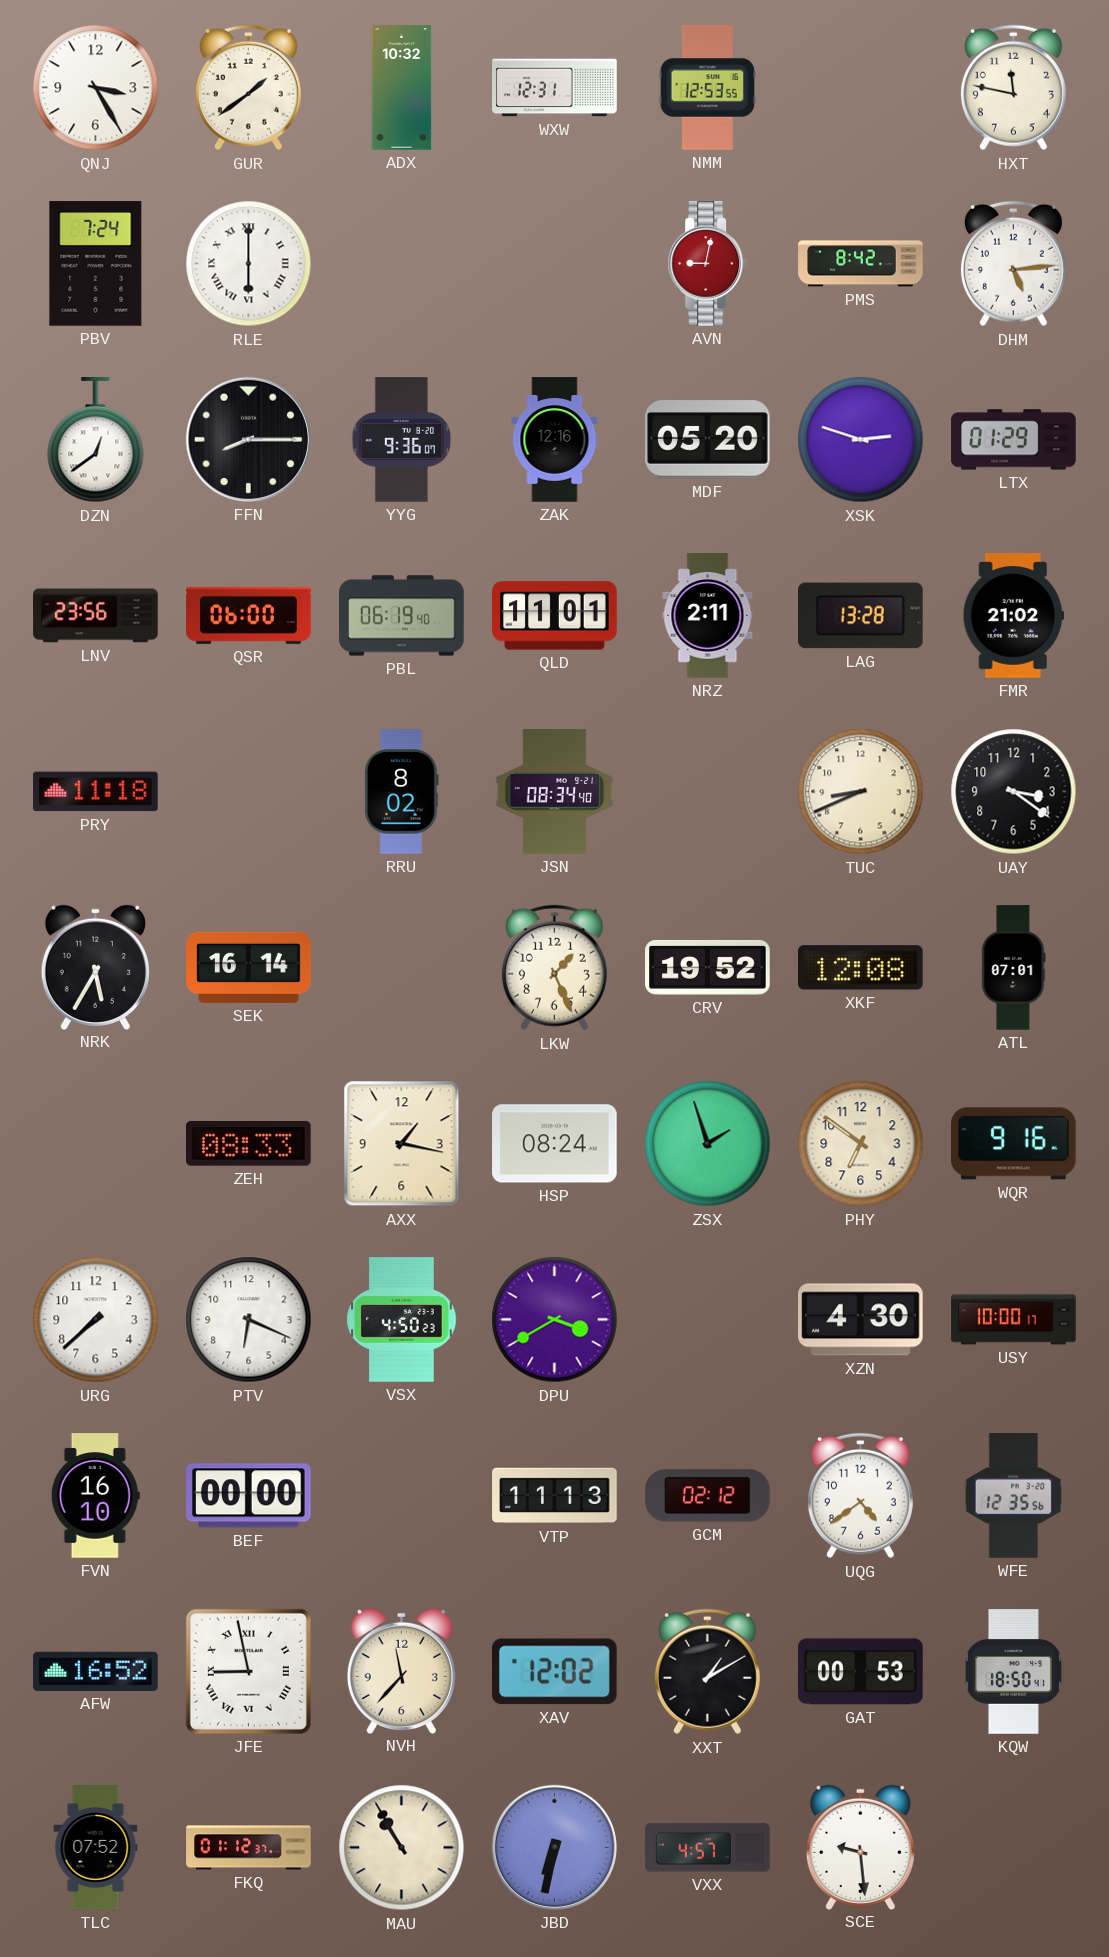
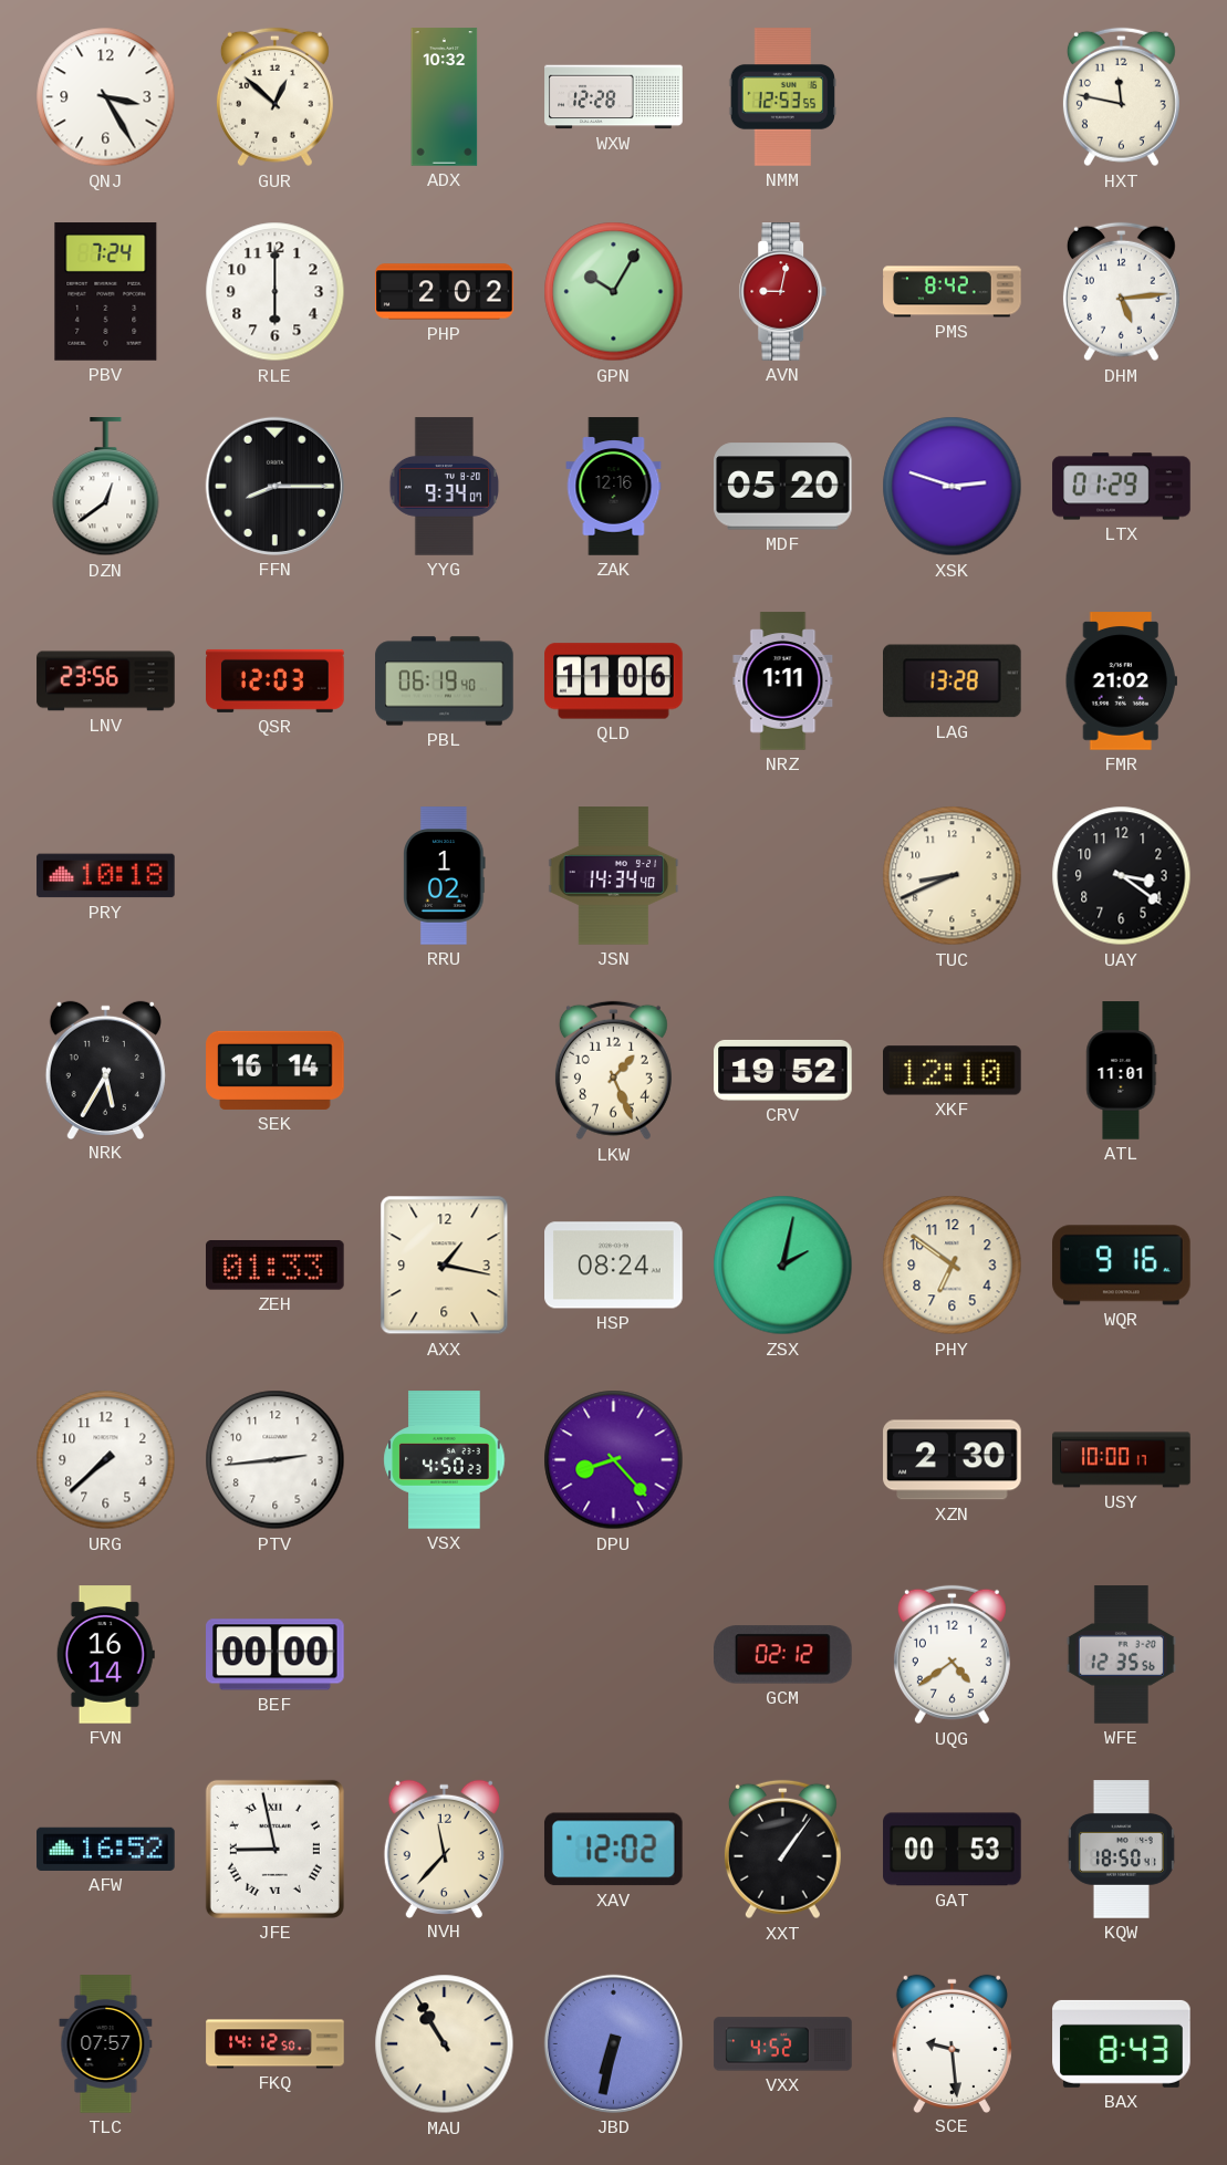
GUR: 1:39 -> 12:52 (274, 97)
WXW: 12:31 -> 12:28 (614, 97)
RLE numerals: Roman -> Arabic (275, 292)
PHP: none -> 2:02 (445, 292)
GPN: none -> 10:05 (614, 292)
YYG: 9:36 -> 9:34 (445, 487)
QSR: 06:00 -> 12:03 (275, 680)
QLD: 11:01 -> 11:06 (614, 681)
NRZ: 2:11 -> 1:11 (783, 681)
PRY: 11:18 -> 10:18 (106, 876)
RRU: 8:02 -> 1:02 (445, 876)
JSN: 08:34 -> 14:34 (614, 876)
XKF: 12:08 -> 12:10 (953, 1071)
ATL: 07:01 -> 11:01 (1122, 1071)
ZEH: 08:33 -> 01:33 (275, 1266)
ZSX: 1:57 -> 2:02 (783, 1266)
PTV: 6:19 -> 2:44 (275, 1460)
DPU: 3:40 -> 8:23 (614, 1460)
XZN: 4:30 -> 2:30 (953, 1460)
FVN: 16:10 -> 16:14 (105, 1655)
VTP: 11:13 -> none (555, 1496)
XXT: 1:10 -> 1:06 (782, 1850)
TLC: 07:52 -> 07:57 (106, 2044)
FKQ: 01:12 -> 14:12 (275, 2044)
VXX: 4:57 -> 4:52 (783, 2044)
BAX: none -> 8:43 (1122, 2043)
